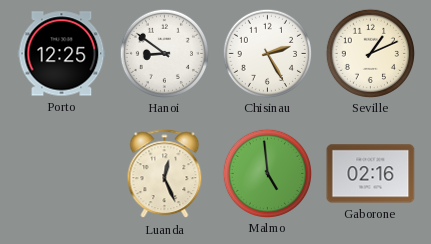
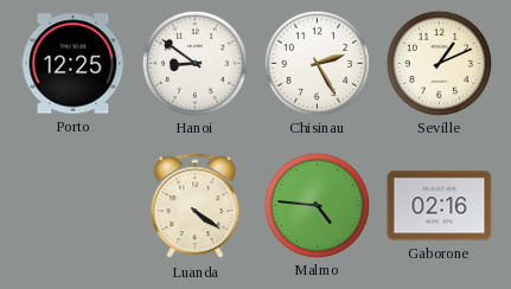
Luanda: 12:26 -> 4:21 (196, 206)
Malmo: 4:59 -> 4:46 (317, 205)
